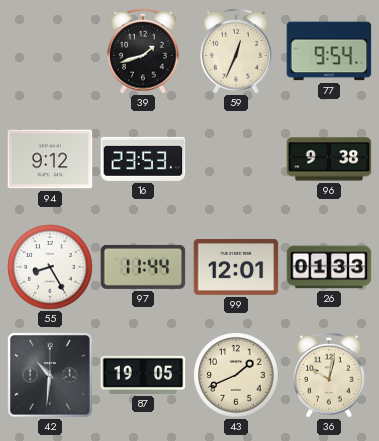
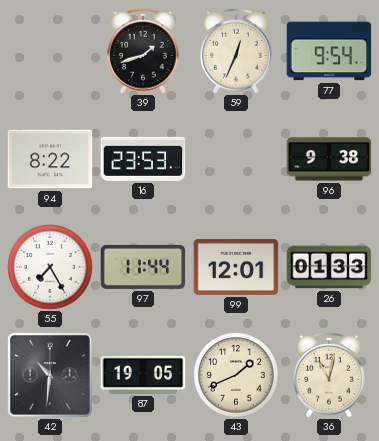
94: 9:12 -> 8:22 (50, 159)
55: 8:25 -> 7:25 (50, 267)
36: 10:02 -> 11:02 (329, 375)
